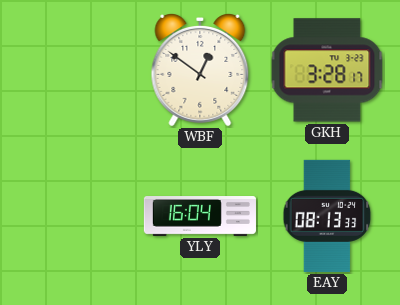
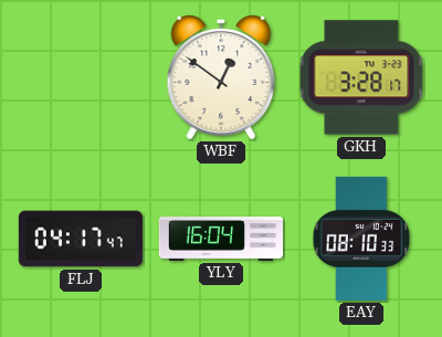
FLJ: none -> 04:17 (81, 239)
EAY: 08:13 -> 08:10 (361, 239)
